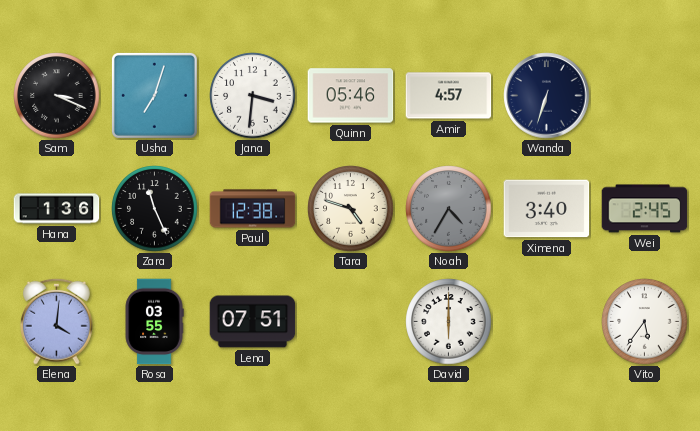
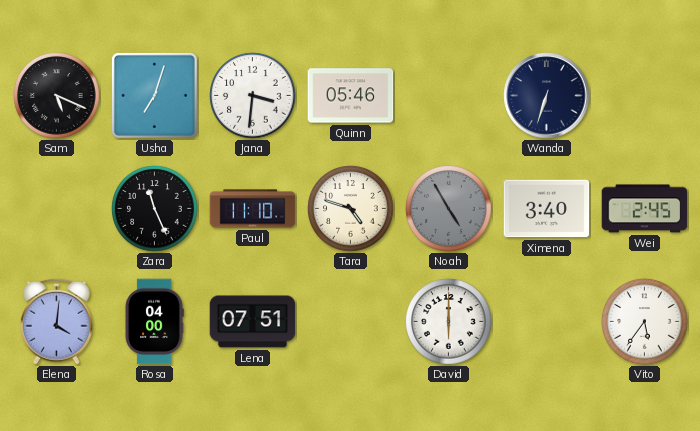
Sam: 3:19 -> 5:19 (57, 96)
Amir: 4:57 -> none (449, 96)
Hana: 1:36 -> none (57, 209)
Paul: 12:38 -> 11:10 (253, 209)
Noah: 4:35 -> 4:55 (449, 209)
Rosa: 03:55 -> 04:00 (154, 322)
